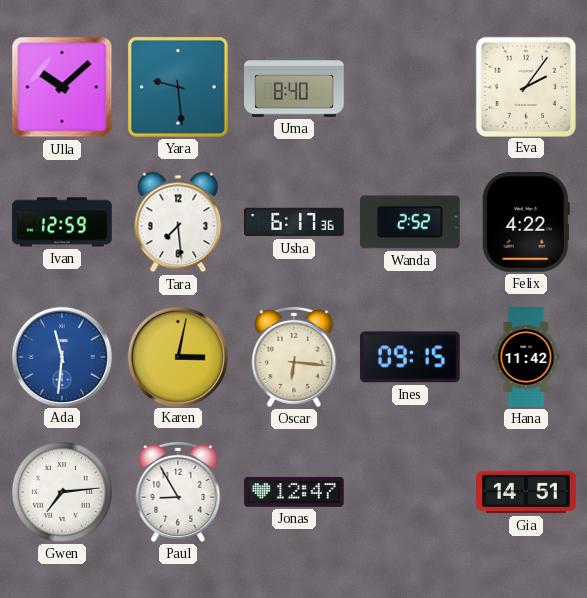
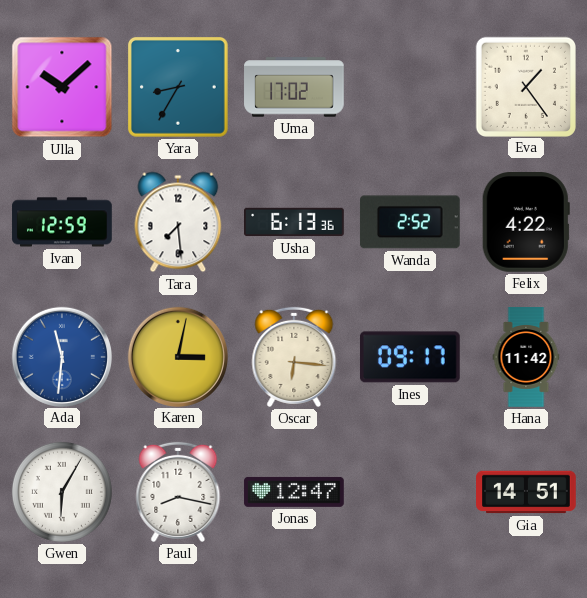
Yara: 9:29 -> 8:35 (178, 87)
Uma: 8:40 -> 17:02 (294, 87)
Eva: 2:06 -> 1:24 (525, 86)
Usha: 6:17 -> 6:13 (294, 222)
Ines: 09:15 -> 09:17 (410, 357)
Gwen: 7:14 -> 6:05 (62, 492)
Paul: 8:55 -> 8:17 (178, 492)
